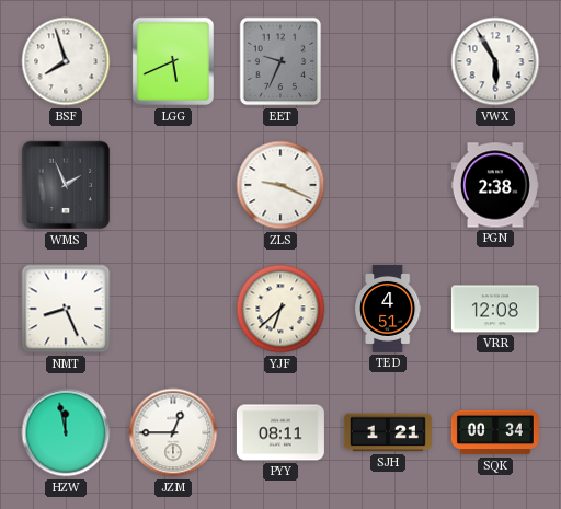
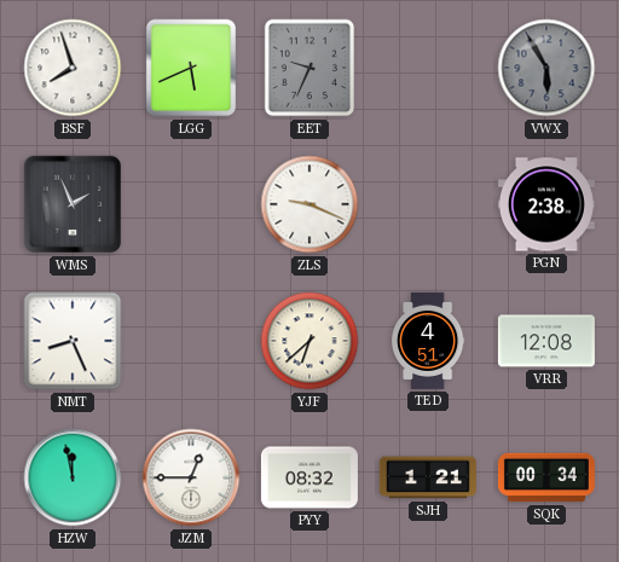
VWX dial: white -> grey (546, 68)
PYY: 08:11 -> 08:32 (309, 477)
